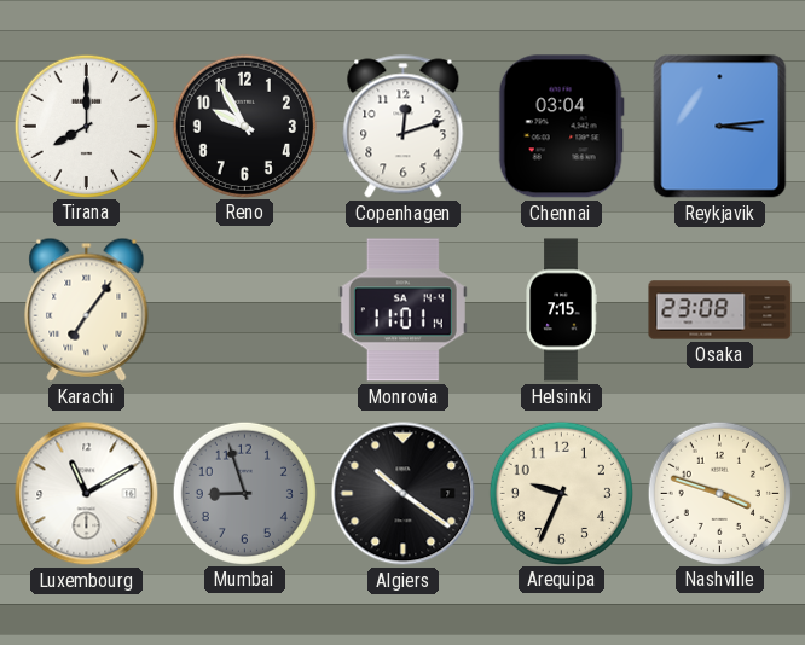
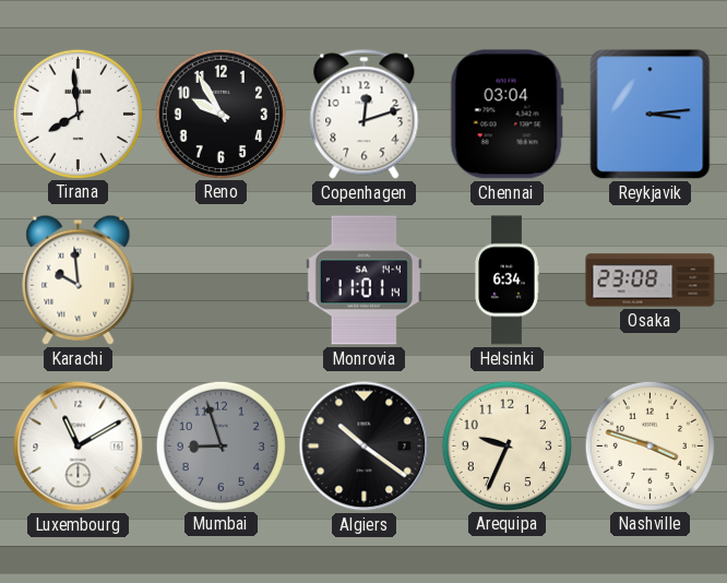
Tirana: 8:00 -> 7:59 (78, 114)
Karachi: 7:06 -> 9:59 (79, 279)
Helsinki: 7:15 -> 6:34 (506, 281)
